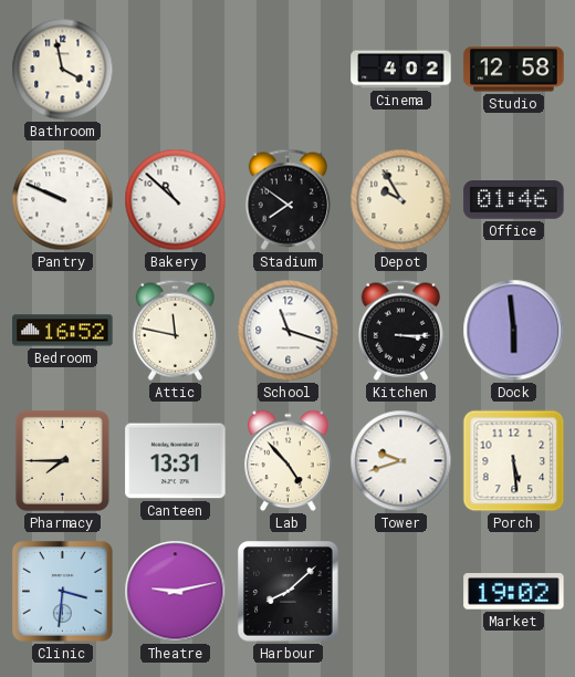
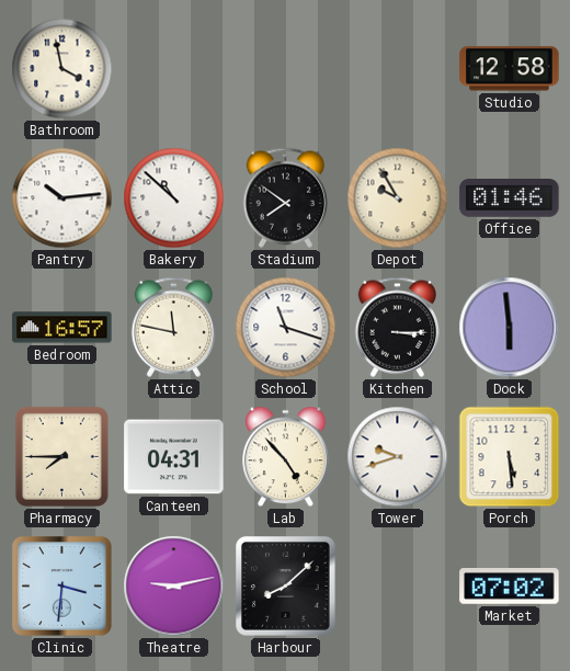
Cinema: 4:02 -> none (401, 70)
Pantry: 9:49 -> 10:14 (62, 198)
Bedroom: 16:52 -> 16:57 (62, 328)
Canteen: 13:31 -> 04:31 (174, 457)
Market: 19:02 -> 07:02 (510, 587)
